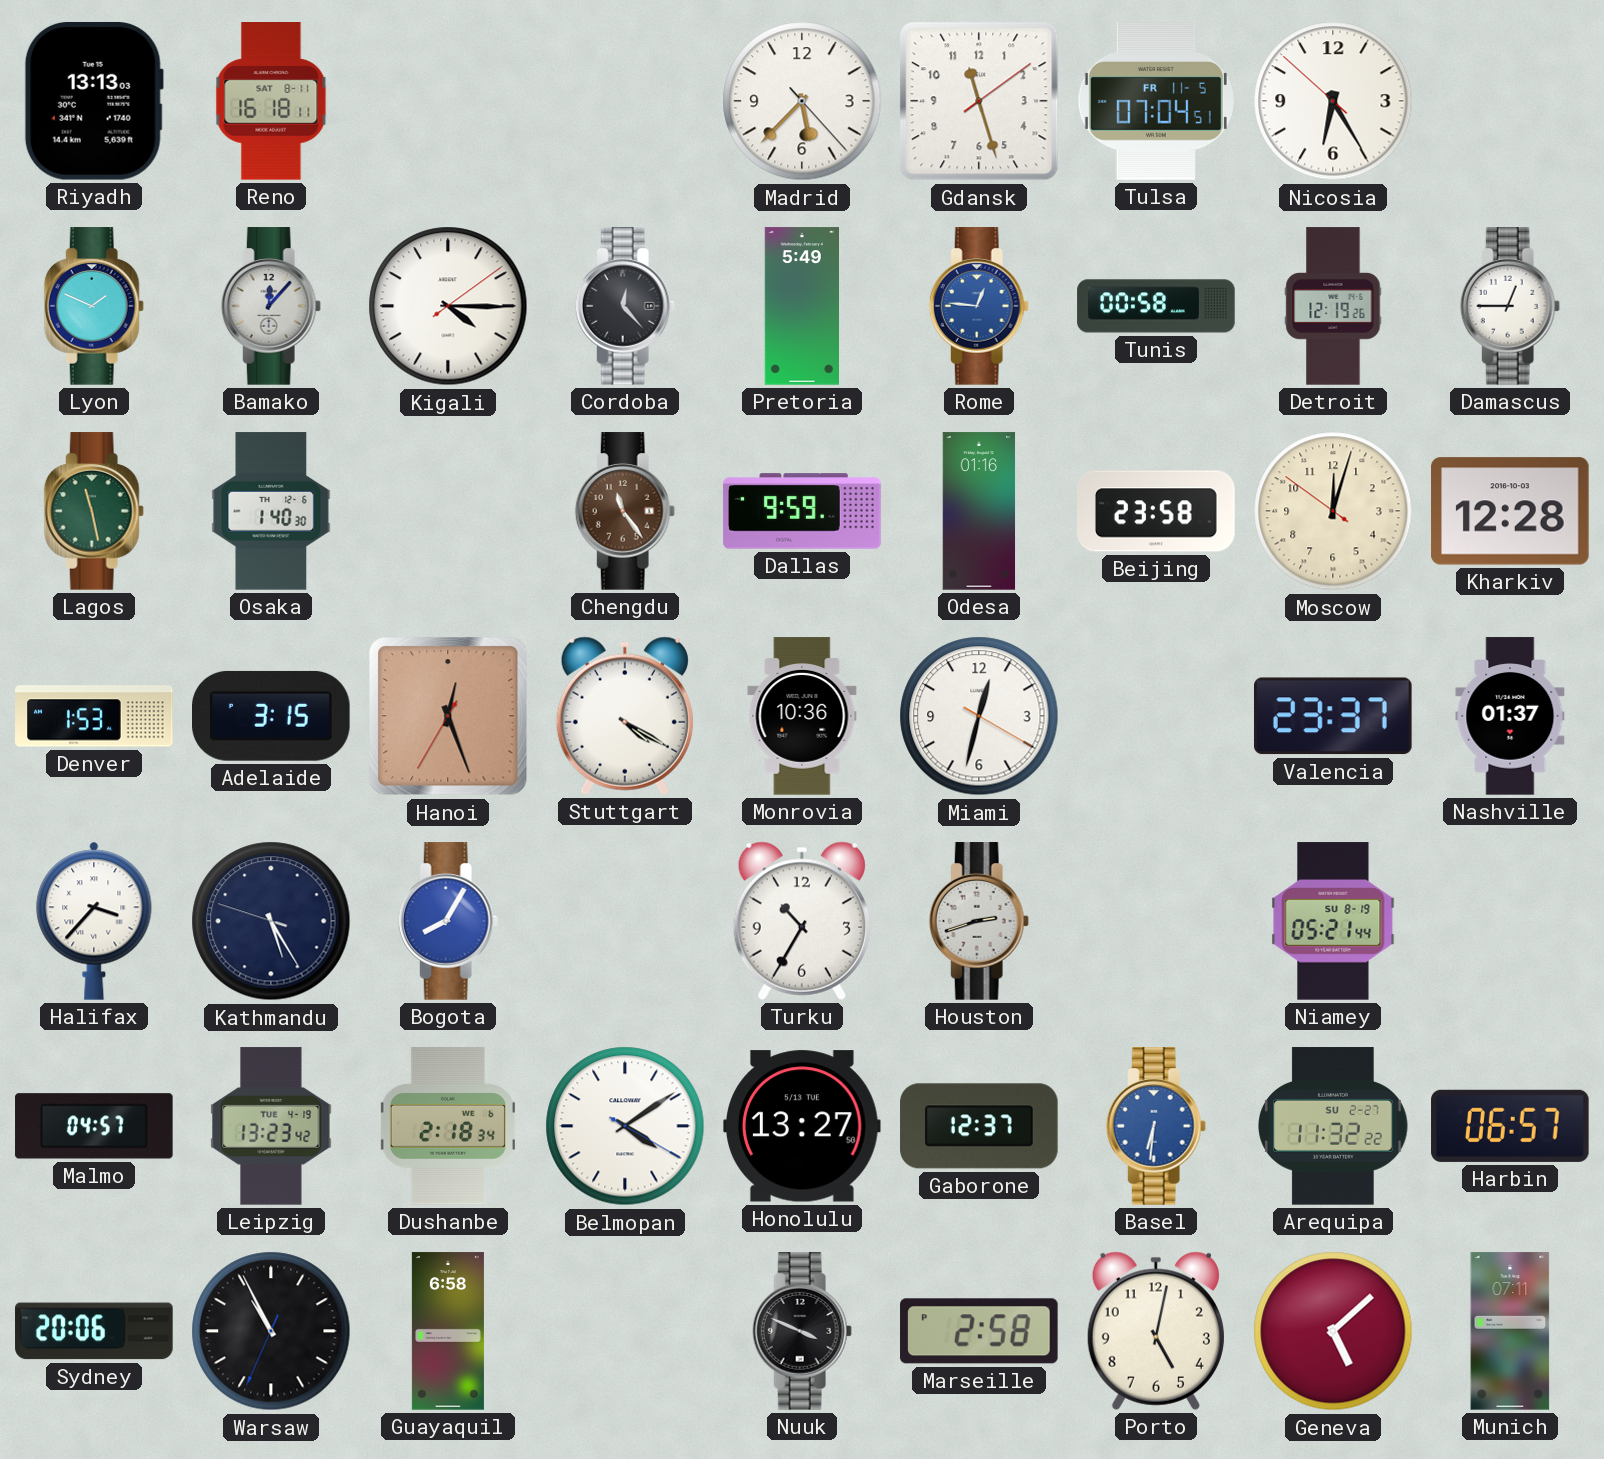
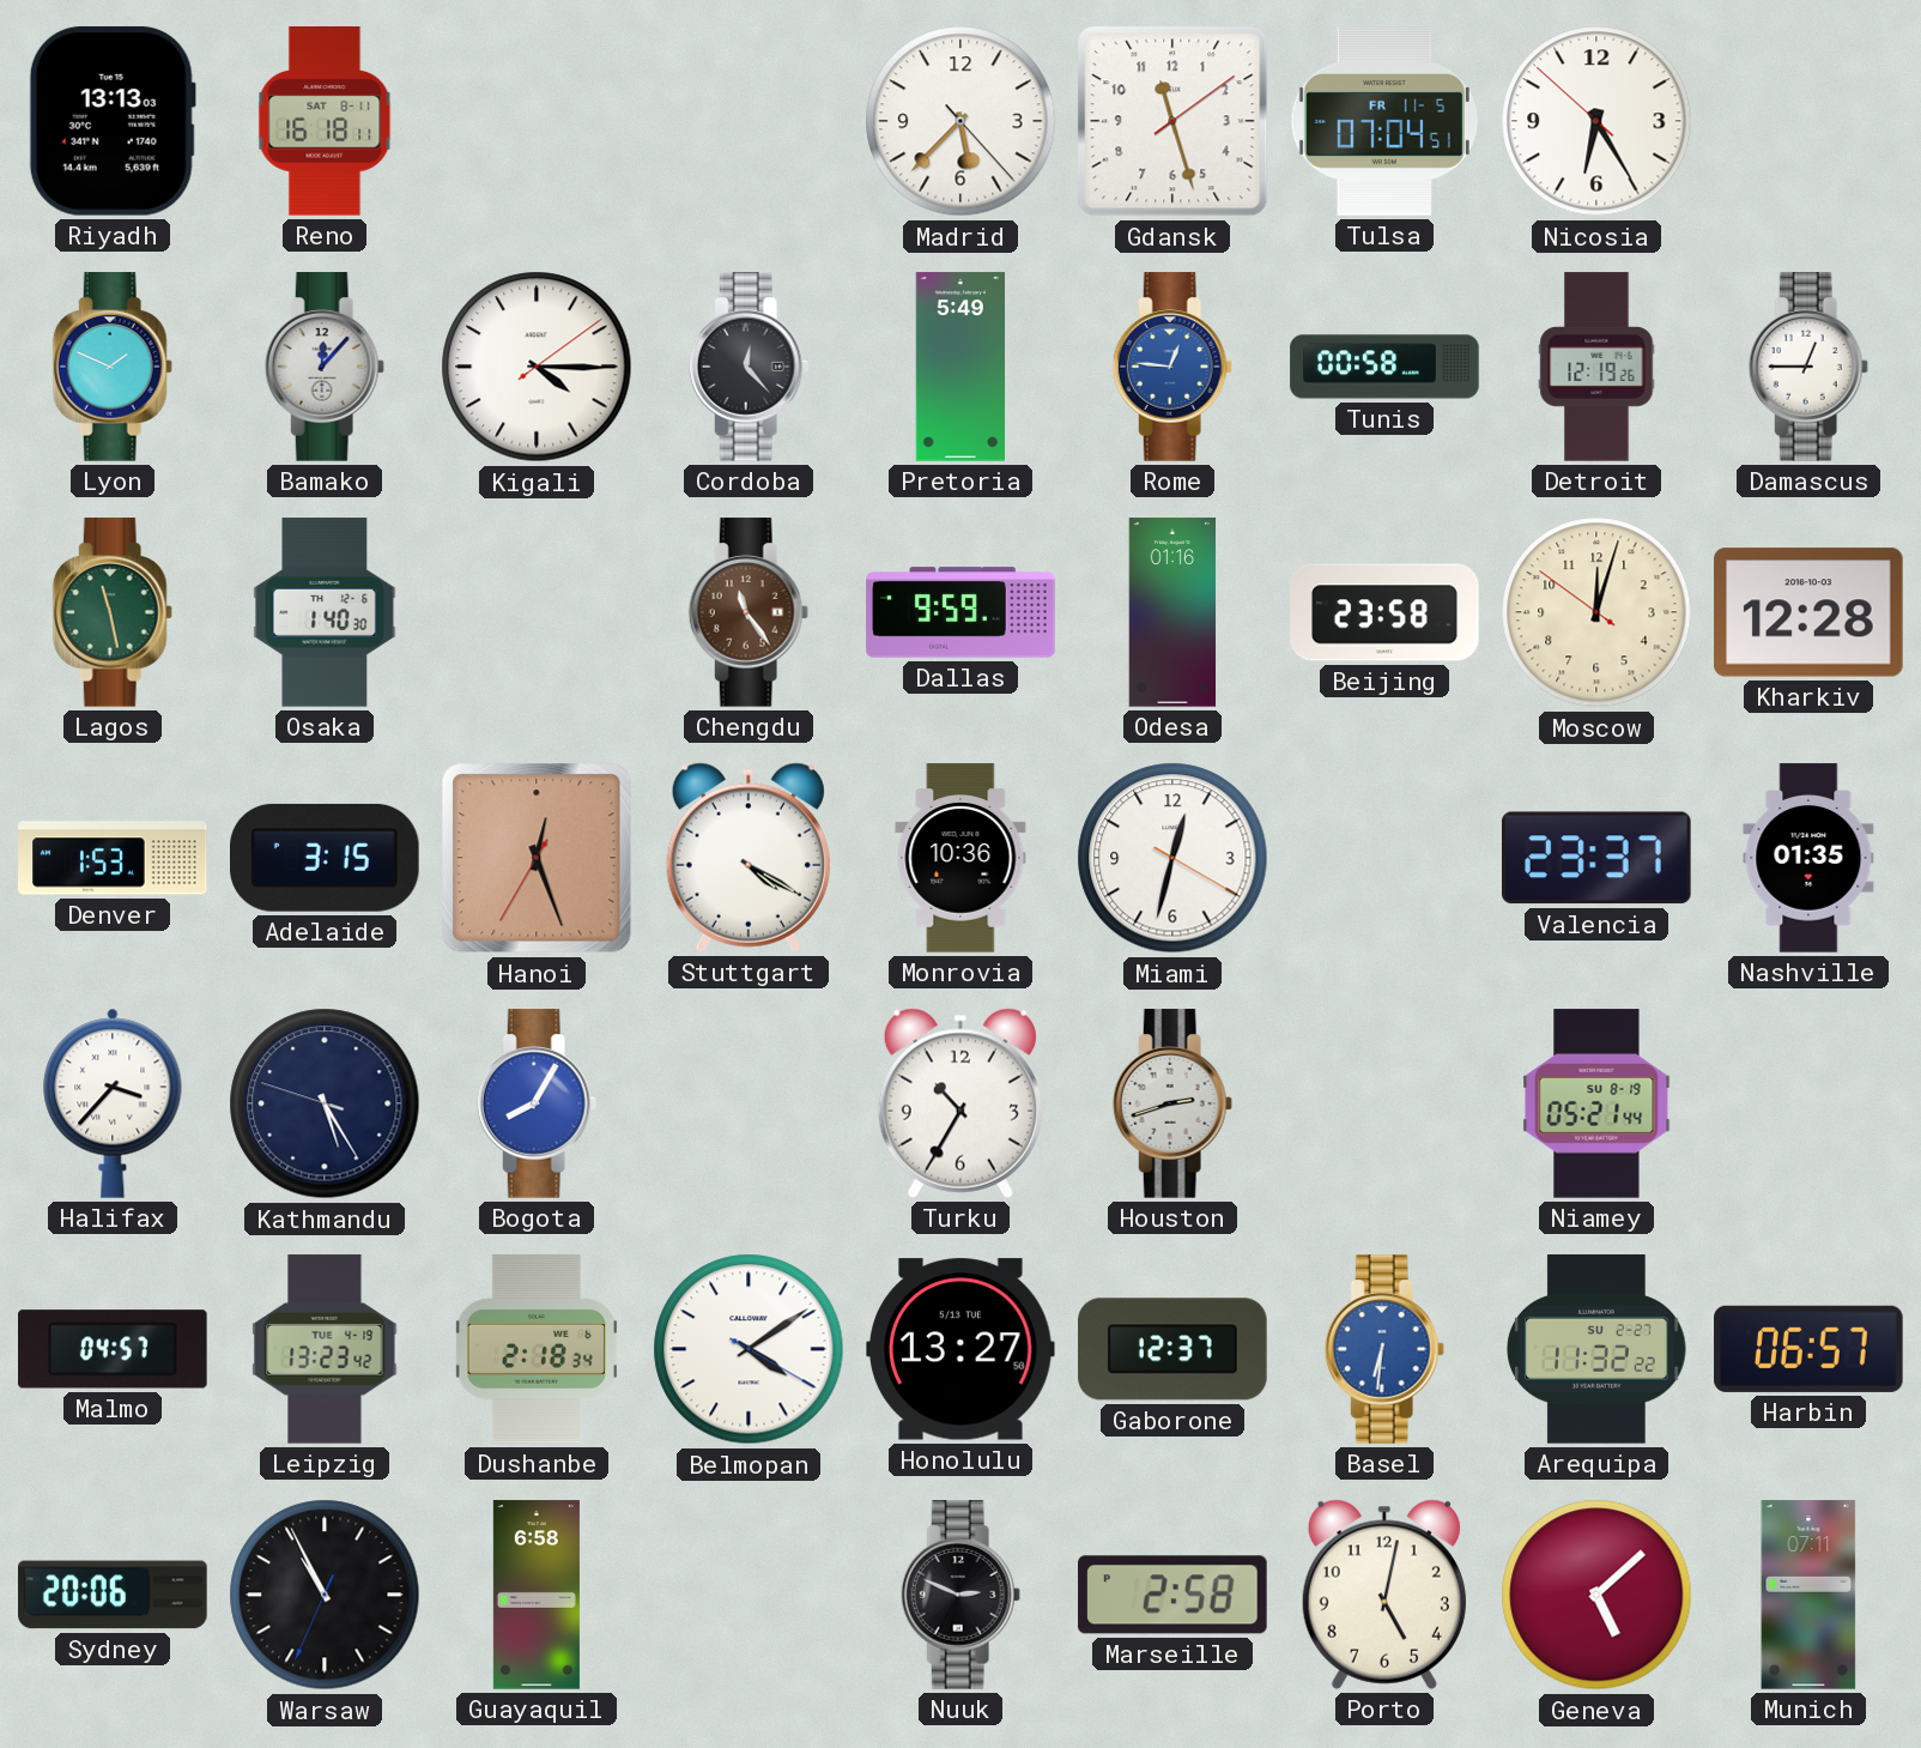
Nashville: 01:37 -> 01:35 (1808, 858)
Nuuk: 3:49 -> 2:49 (960, 1595)
